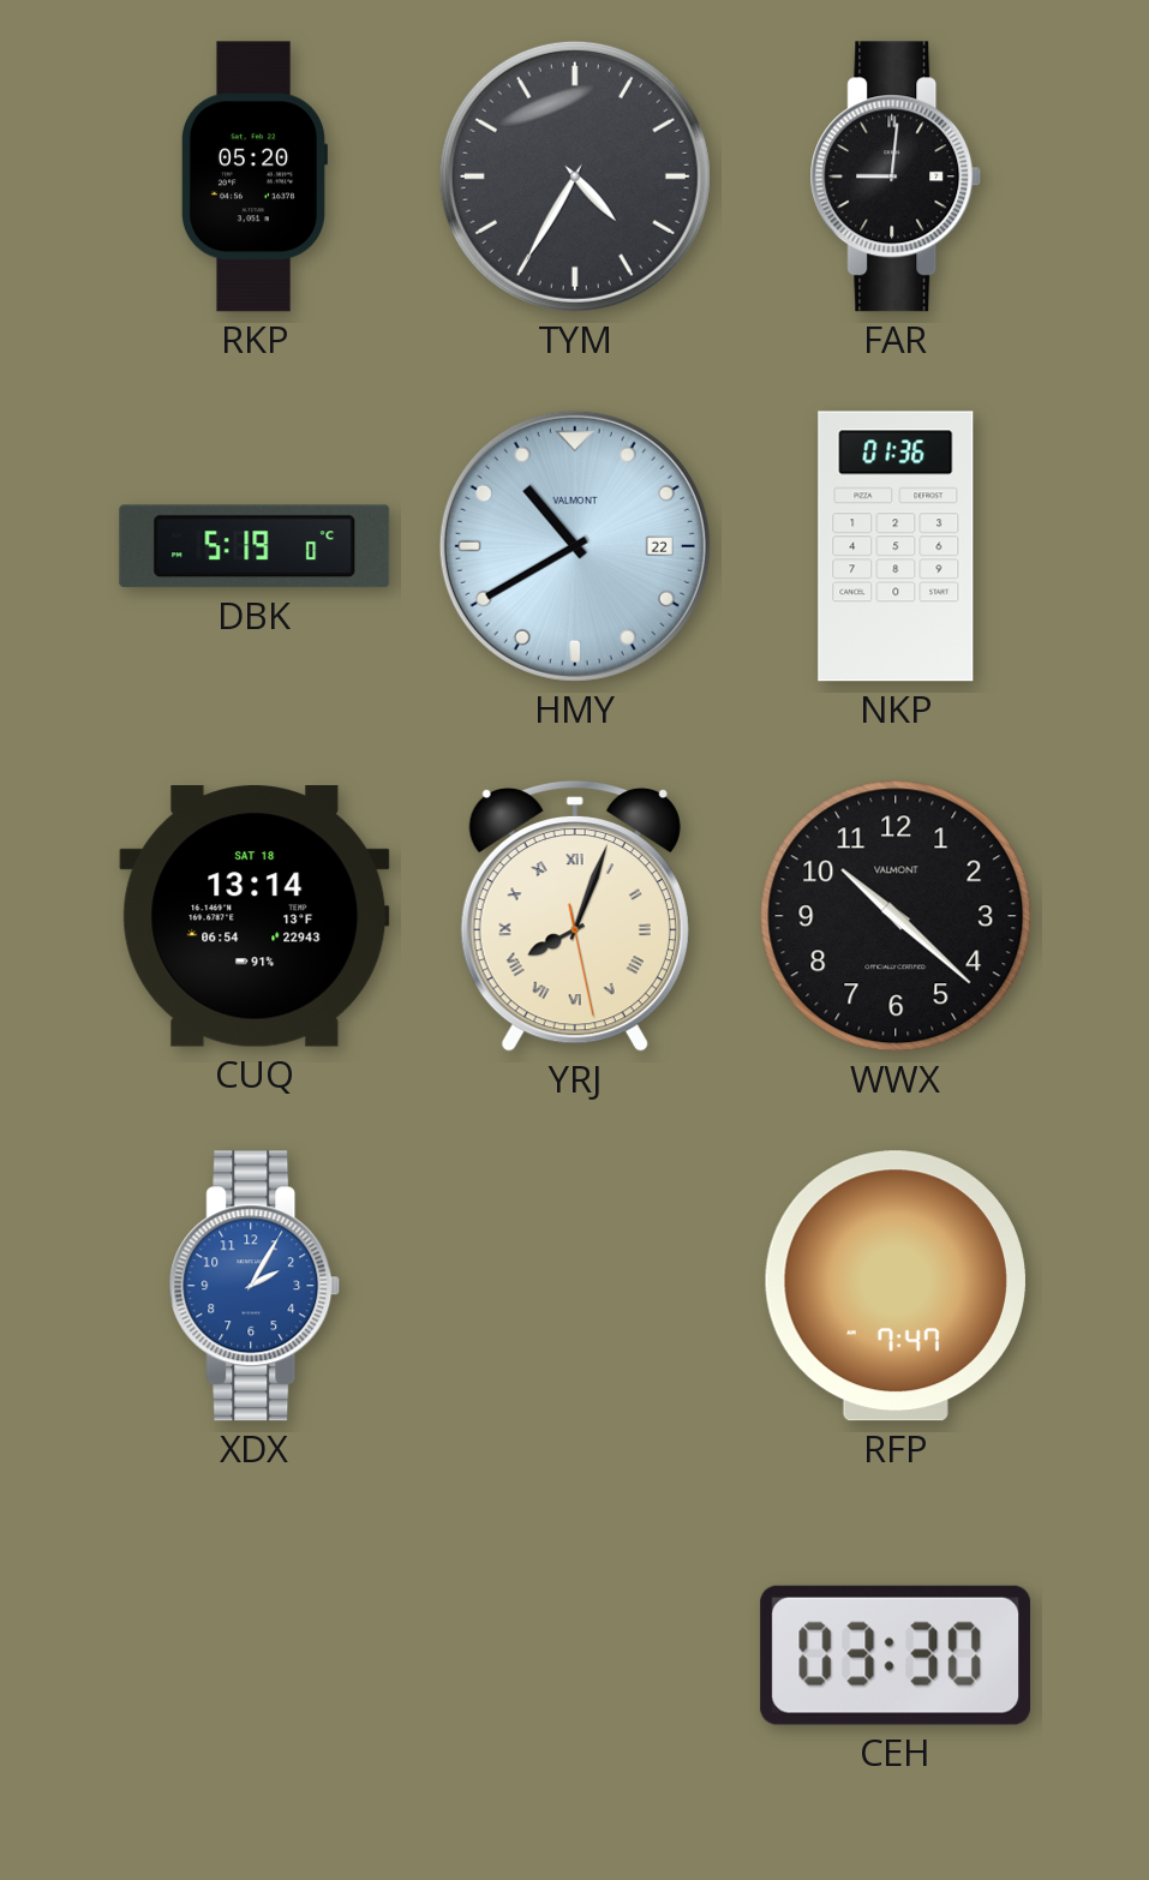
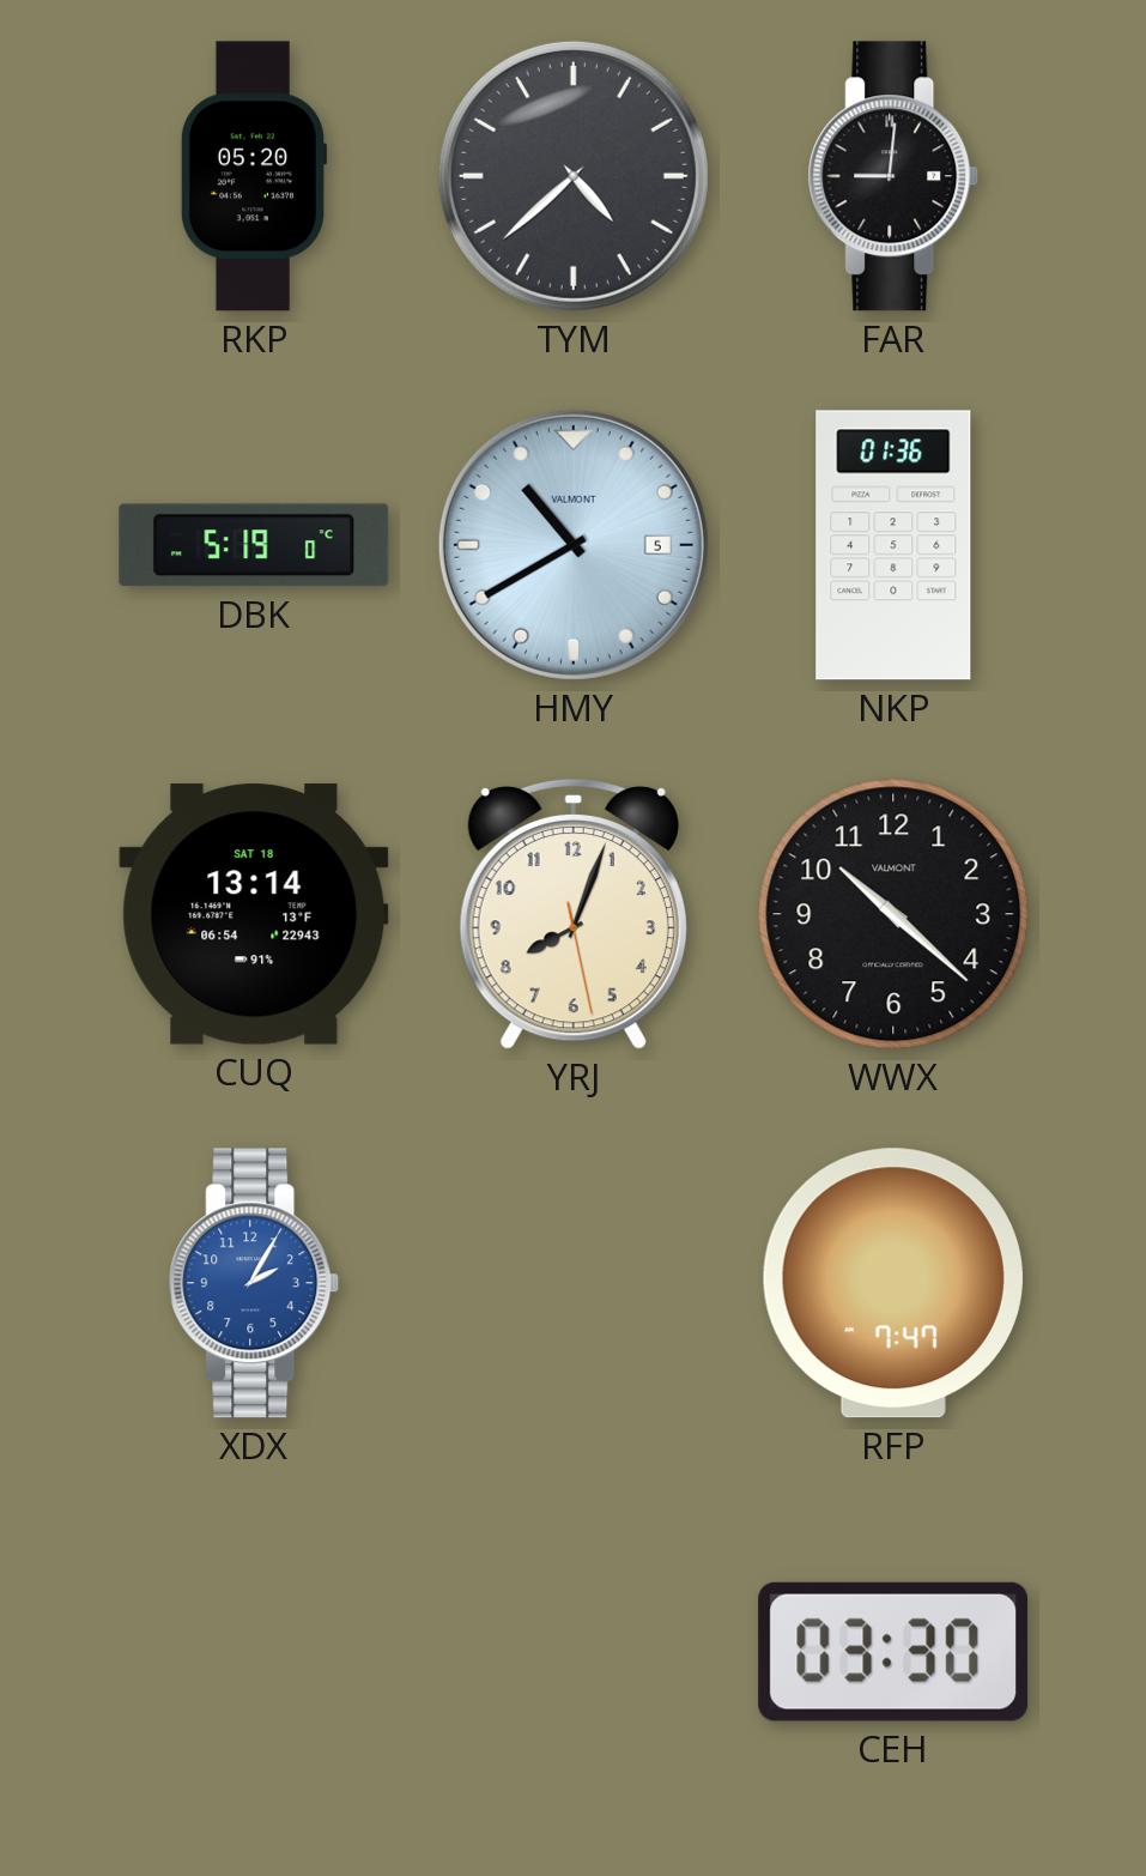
TYM: 4:35 -> 4:38 (574, 176)
HMY date: 22 -> 5 (574, 545)
YRJ numerals: Roman -> Arabic (574, 914)
